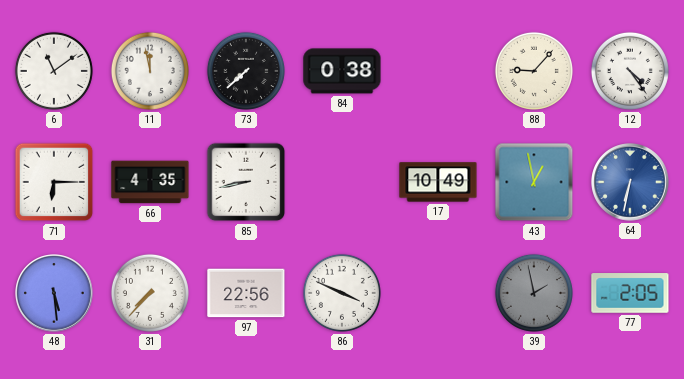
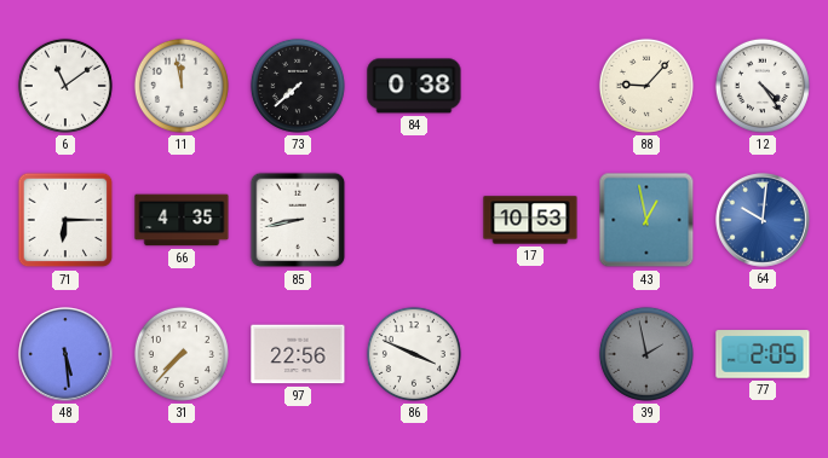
17: 10:49 -> 10:53 (530, 220)
64: 6:32 -> 10:01 (763, 220)
